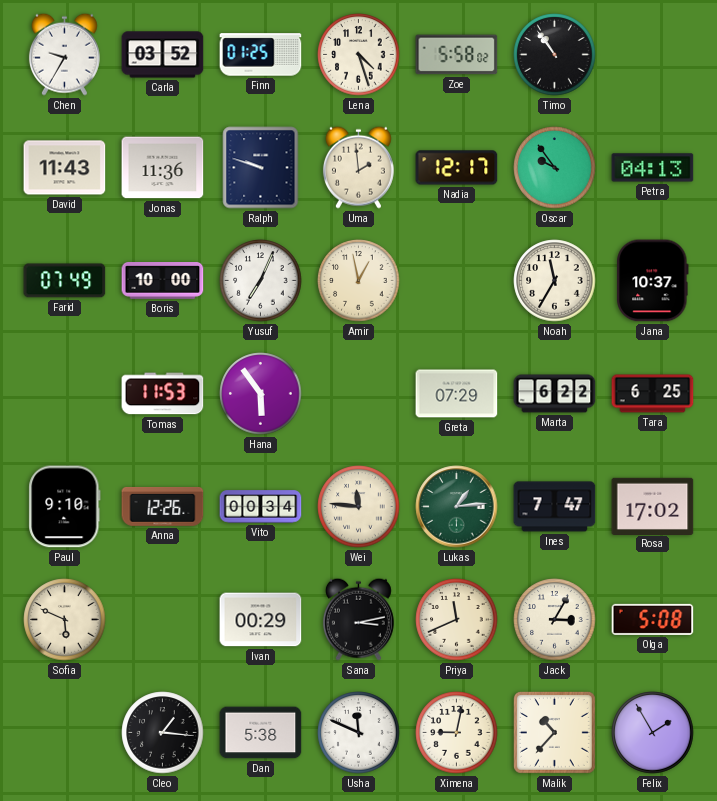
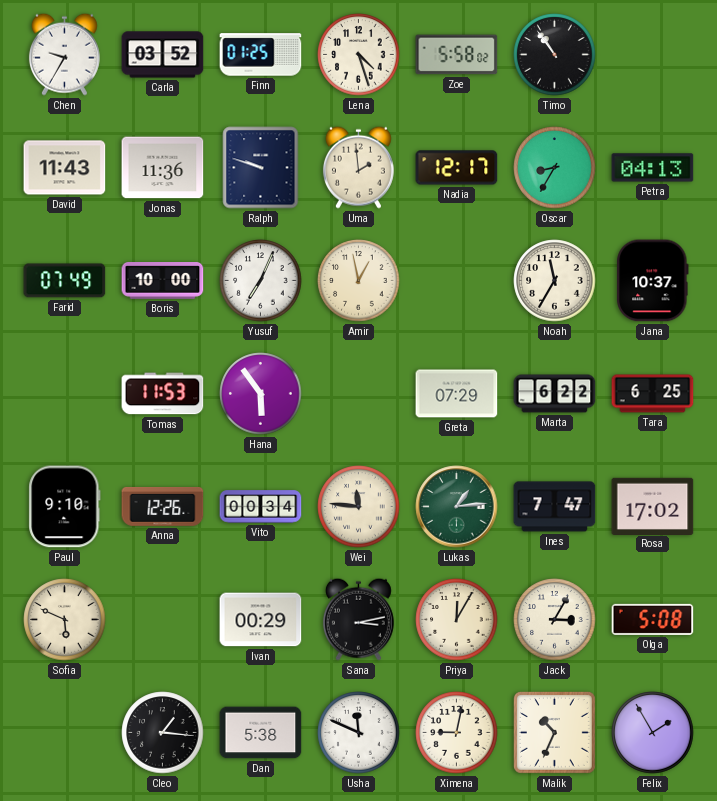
Oscar: 9:54 -> 8:35 (555, 168)
Priya: 11:41 -> 12:05 (457, 620)
Malik: 10:37 -> 10:34 (554, 732)
